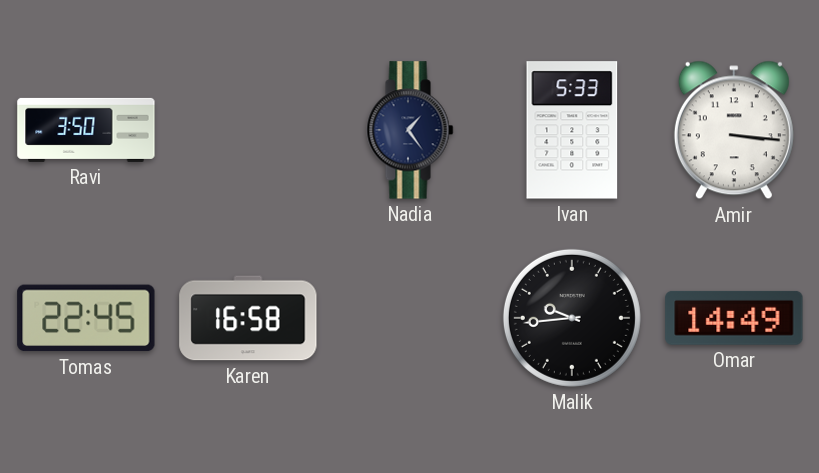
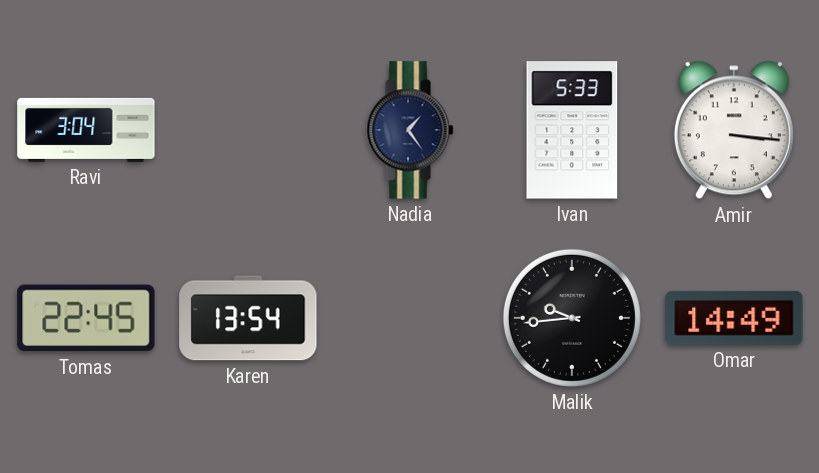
Ravi: 3:50 -> 3:04 (86, 130)
Karen: 16:58 -> 13:54 (248, 318)
